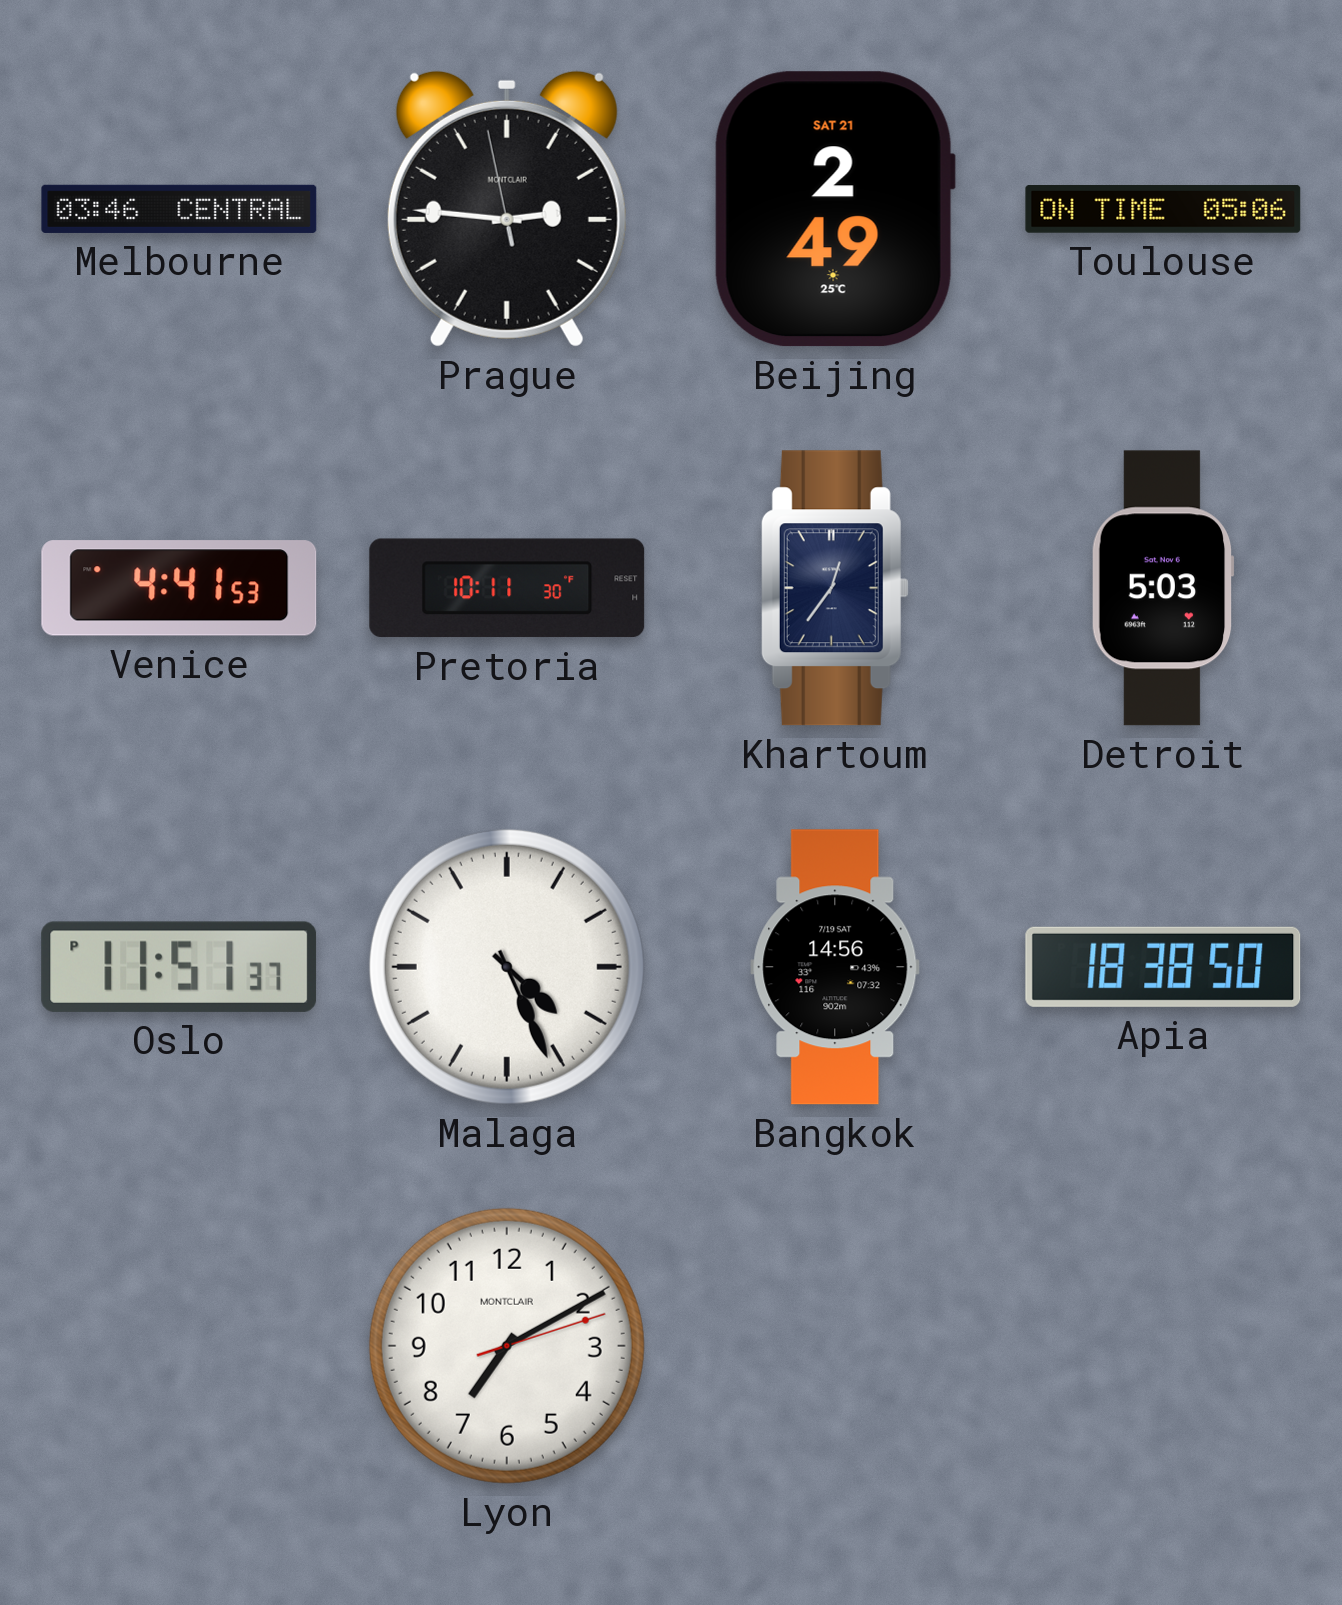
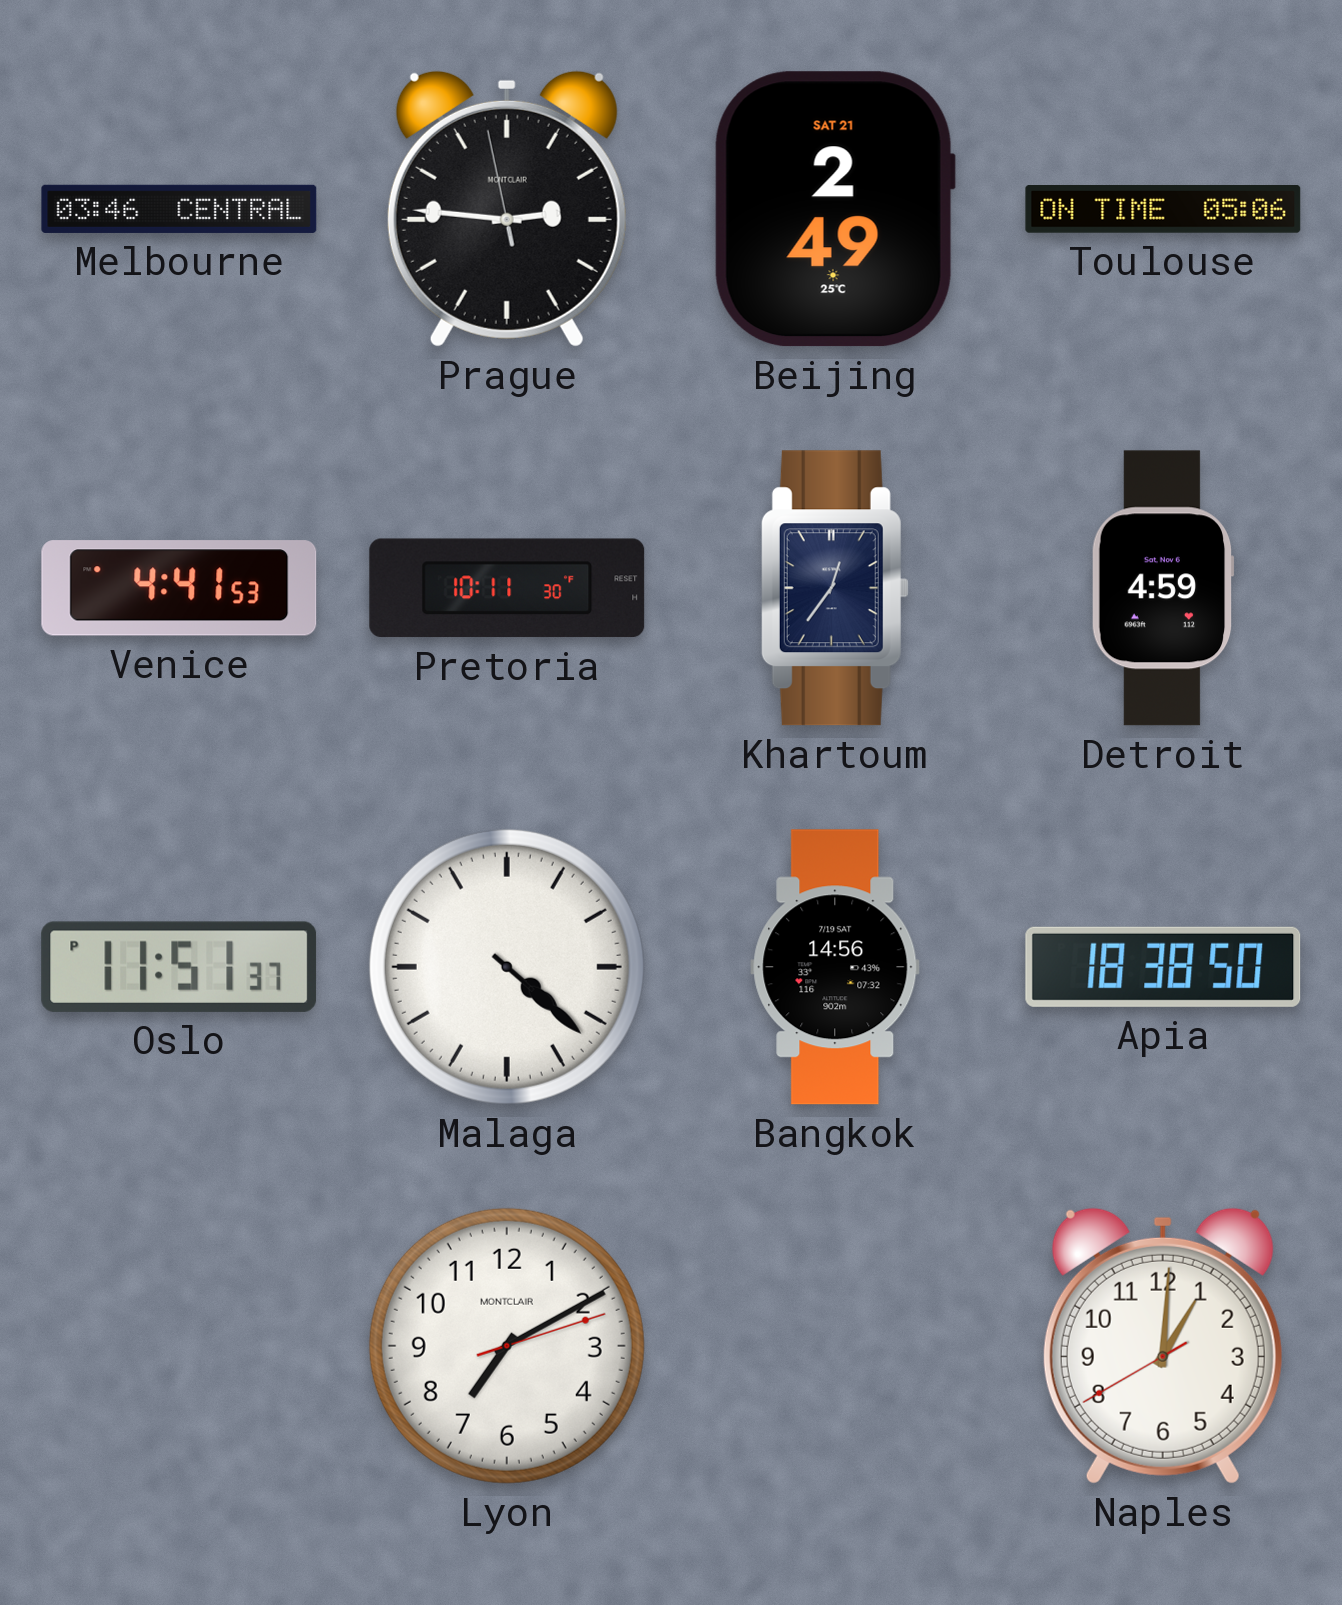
Detroit: 5:03 -> 4:59 (1163, 588)
Malaga: 4:26 -> 4:22 (507, 967)
Naples: none -> 1:00 (1163, 1346)
